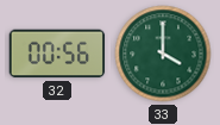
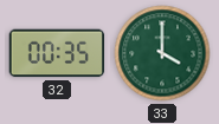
32: 00:56 -> 00:35 (57, 53)
